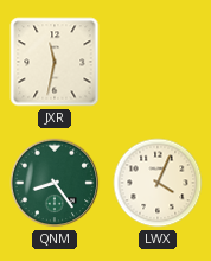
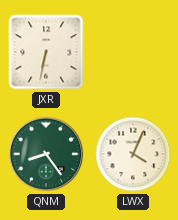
JXR: 11:32 -> 6:32 (46, 52)
